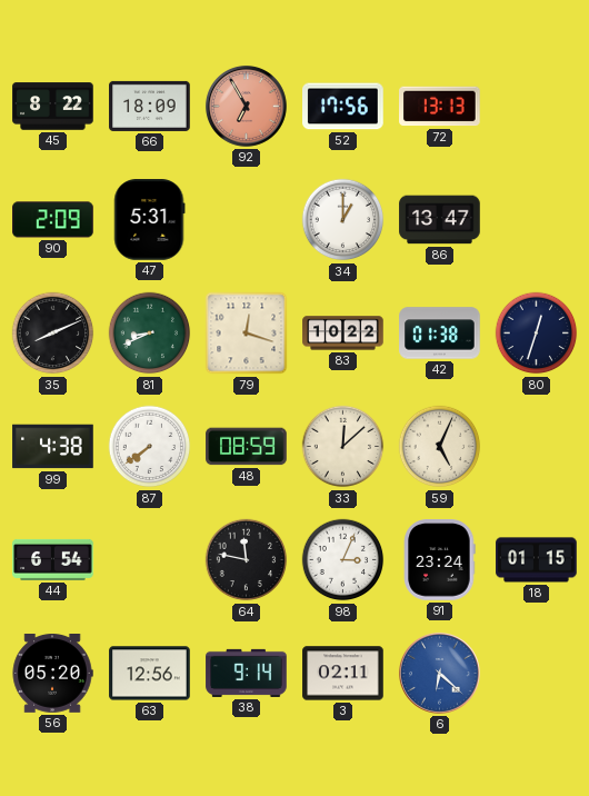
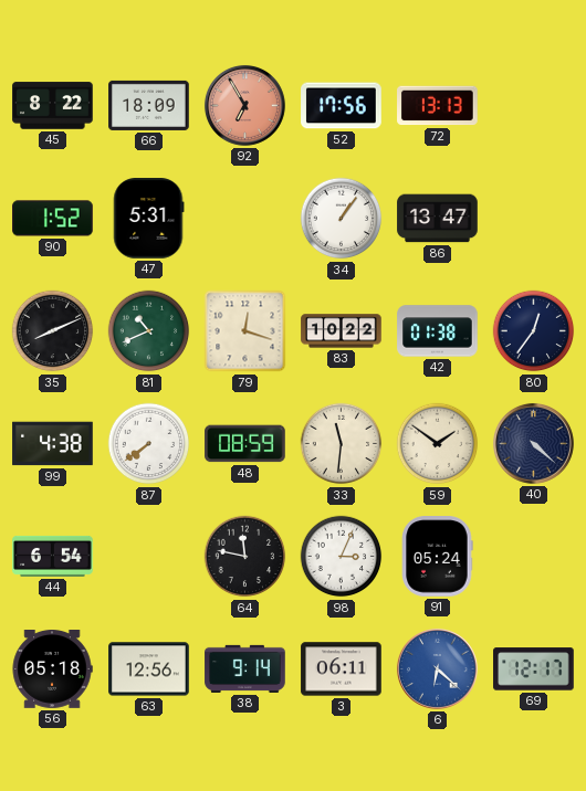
90: 2:09 -> 1:52 (53, 219)
34: 1:00 -> 1:06 (342, 219)
81: 8:41 -> 10:41 (149, 331)
80: 12:33 -> 12:36 (534, 331)
33: 12:08 -> 11:31 (342, 444)
59: 5:04 -> 1:51 (438, 444)
40: none -> 4:22 (533, 443)
91: 23:24 -> 05:24 (437, 557)
18: 01:15 -> none (537, 560)
56: 05:20 -> 05:18 (52, 669)
3: 02:11 -> 06:11 (342, 669)
69: none -> 12:17 (534, 669)
